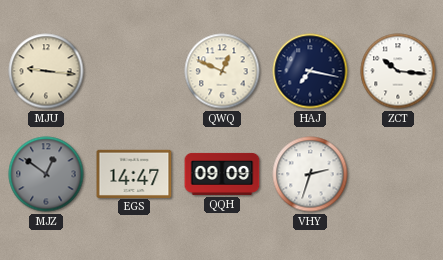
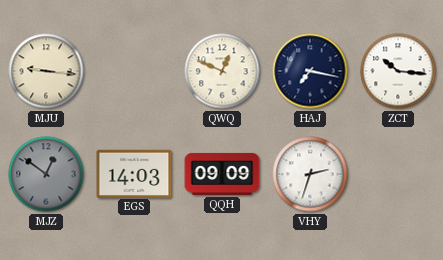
EGS: 14:47 -> 14:03 (134, 173)
